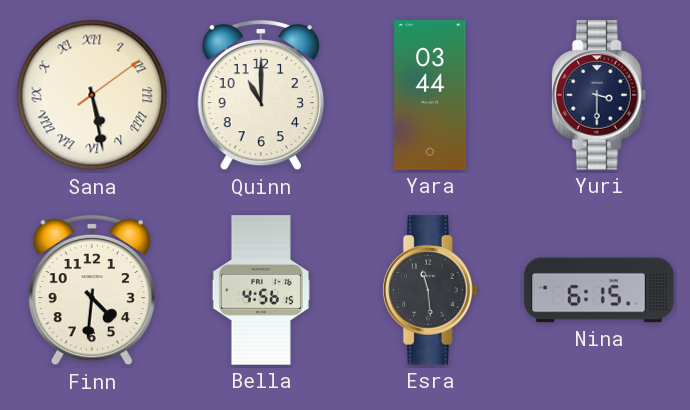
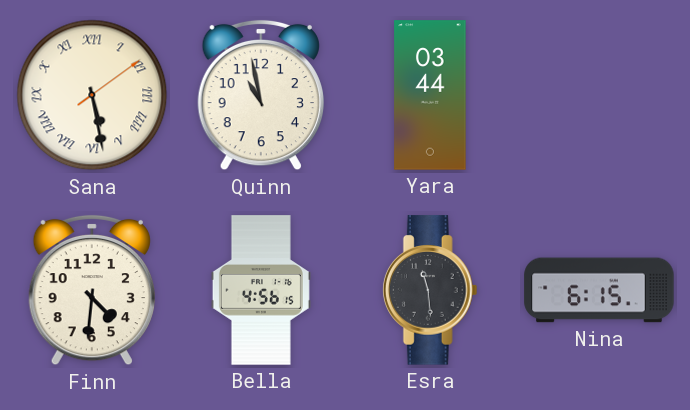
Quinn: 11:00 -> 10:58 (261, 95)
Yuri: 3:30 -> none (599, 95)
